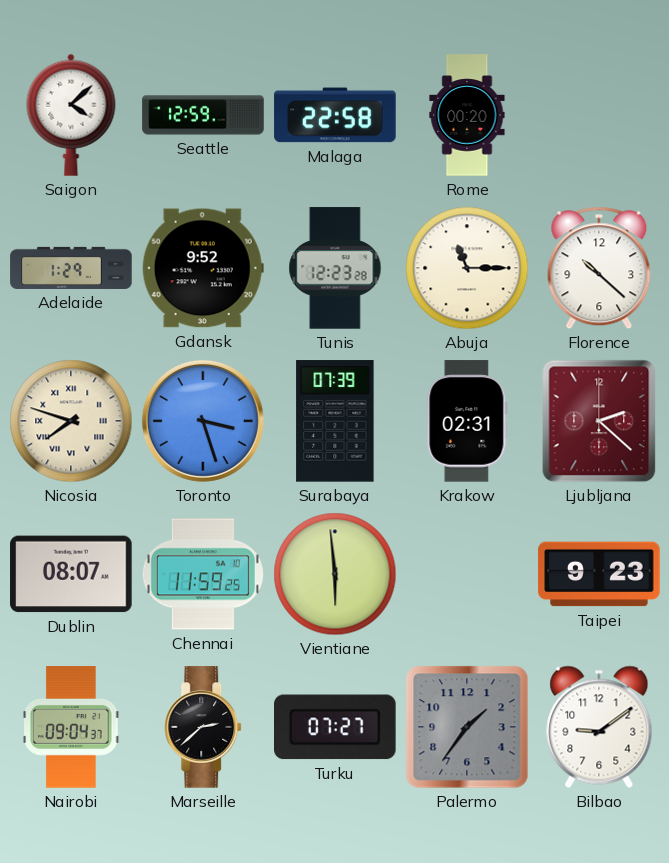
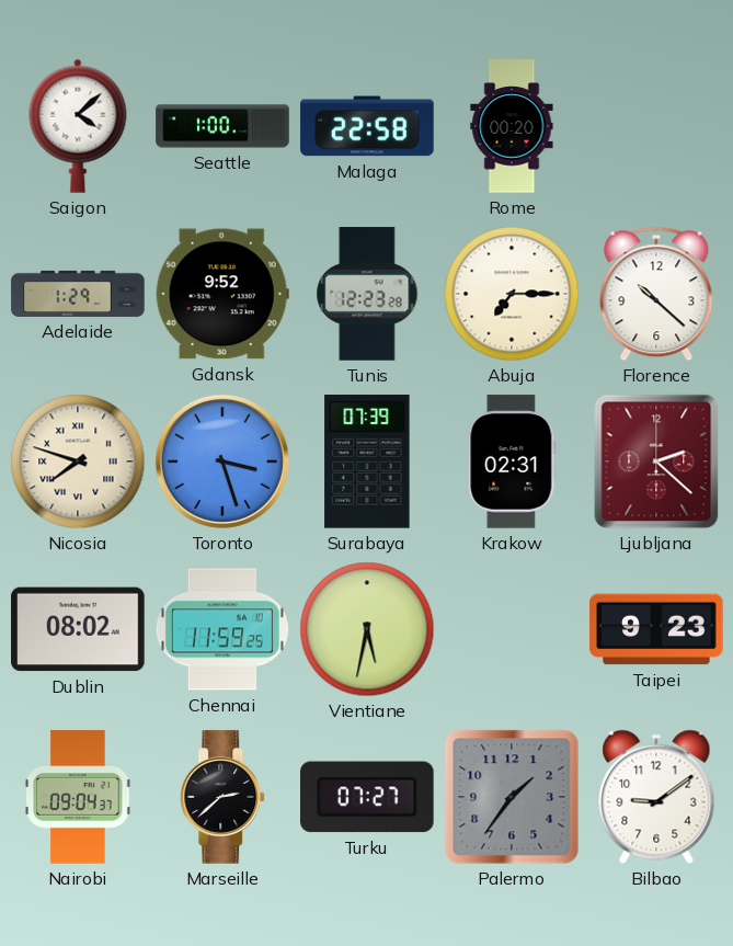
Seattle: 12:59 -> 1:00 (222, 126)
Abuja: 11:15 -> 7:15 (512, 294)
Dublin: 08:07 -> 08:02 (78, 629)
Vientiane: 5:59 -> 5:32 (367, 629)
